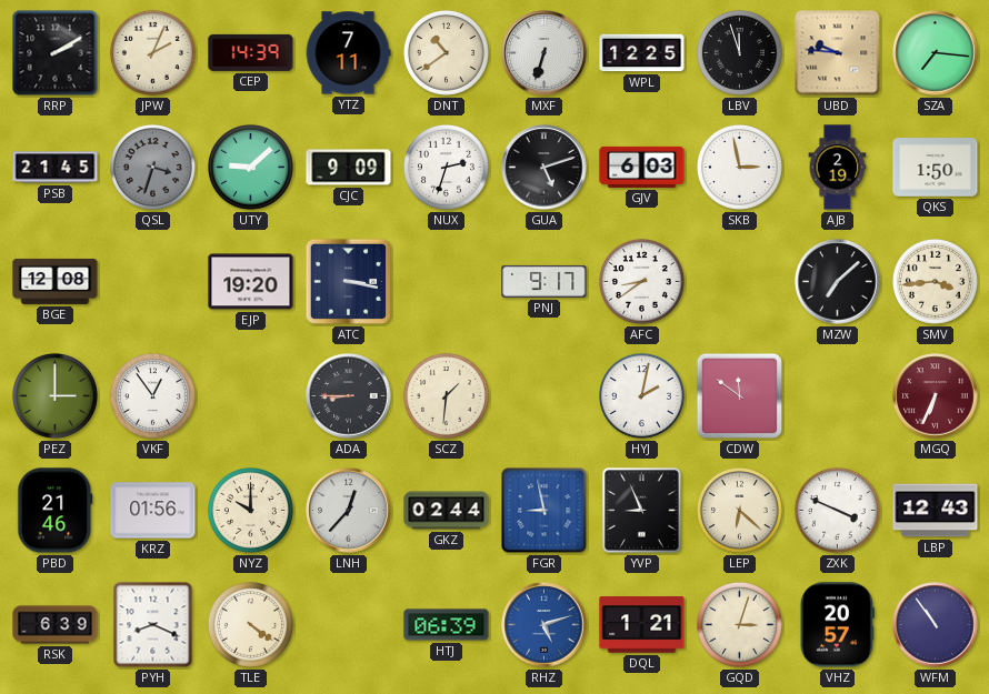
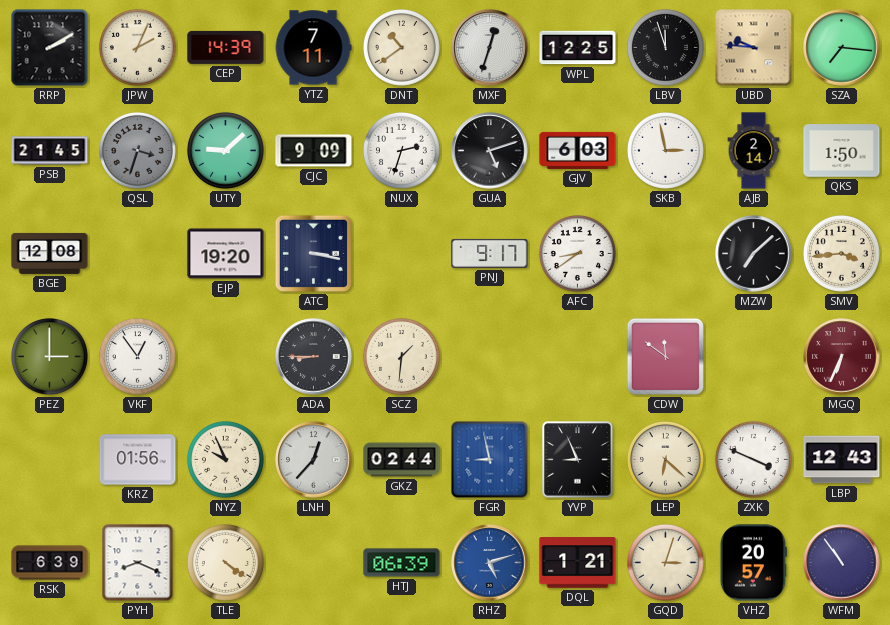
MXF: 6:33 -> 12:33 (490, 48)
AJB: 2:19 -> 2:14 (754, 151)
HYJ: 2:02 -> none (641, 395)
PBD: 21:46 -> none (56, 511)
NYZ: 10:00 -> 9:56 (225, 459)
